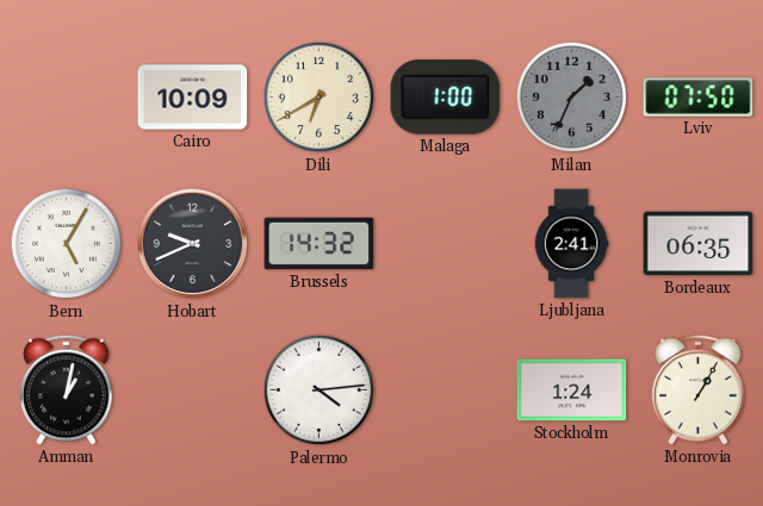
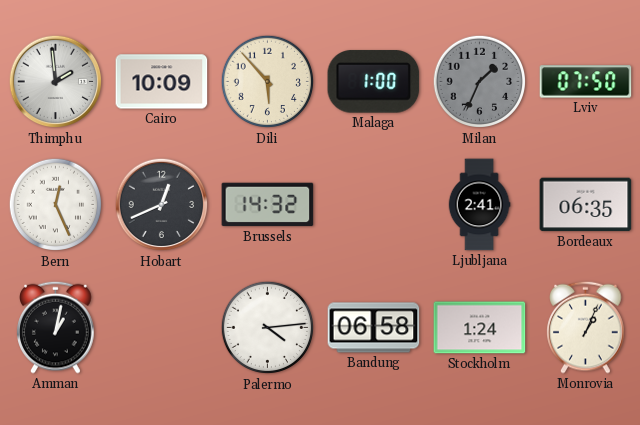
Thimphu: none -> 1:59 (56, 82)
Dili: 6:40 -> 5:53 (268, 82)
Bern: 5:05 -> 12:26 (56, 205)
Hobart: 9:41 -> 12:41 (162, 205)
Bandung: none -> 06:58 (374, 328)
Monrovia: 1:05 -> 1:04 (586, 327)
